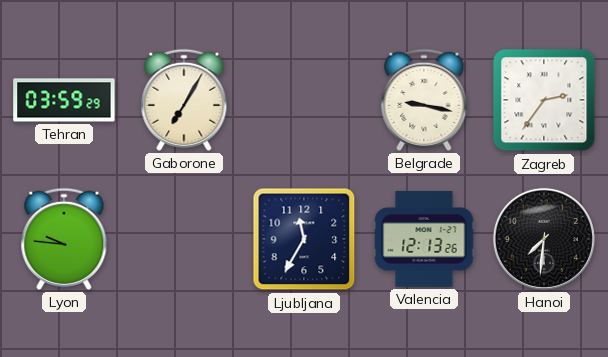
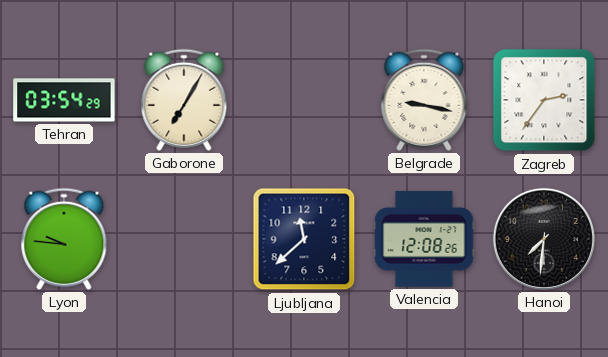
Tehran: 03:59 -> 03:54 (64, 100)
Ljubljana: 11:35 -> 11:38 (304, 239)
Valencia: 12:13 -> 12:08 (424, 239)
